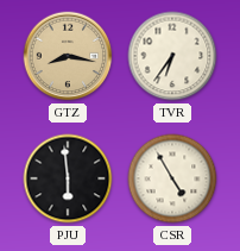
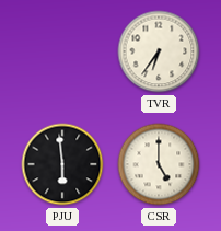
GTZ: 8:17 -> none (68, 56)
CSR: 4:55 -> 5:00 (159, 164)
